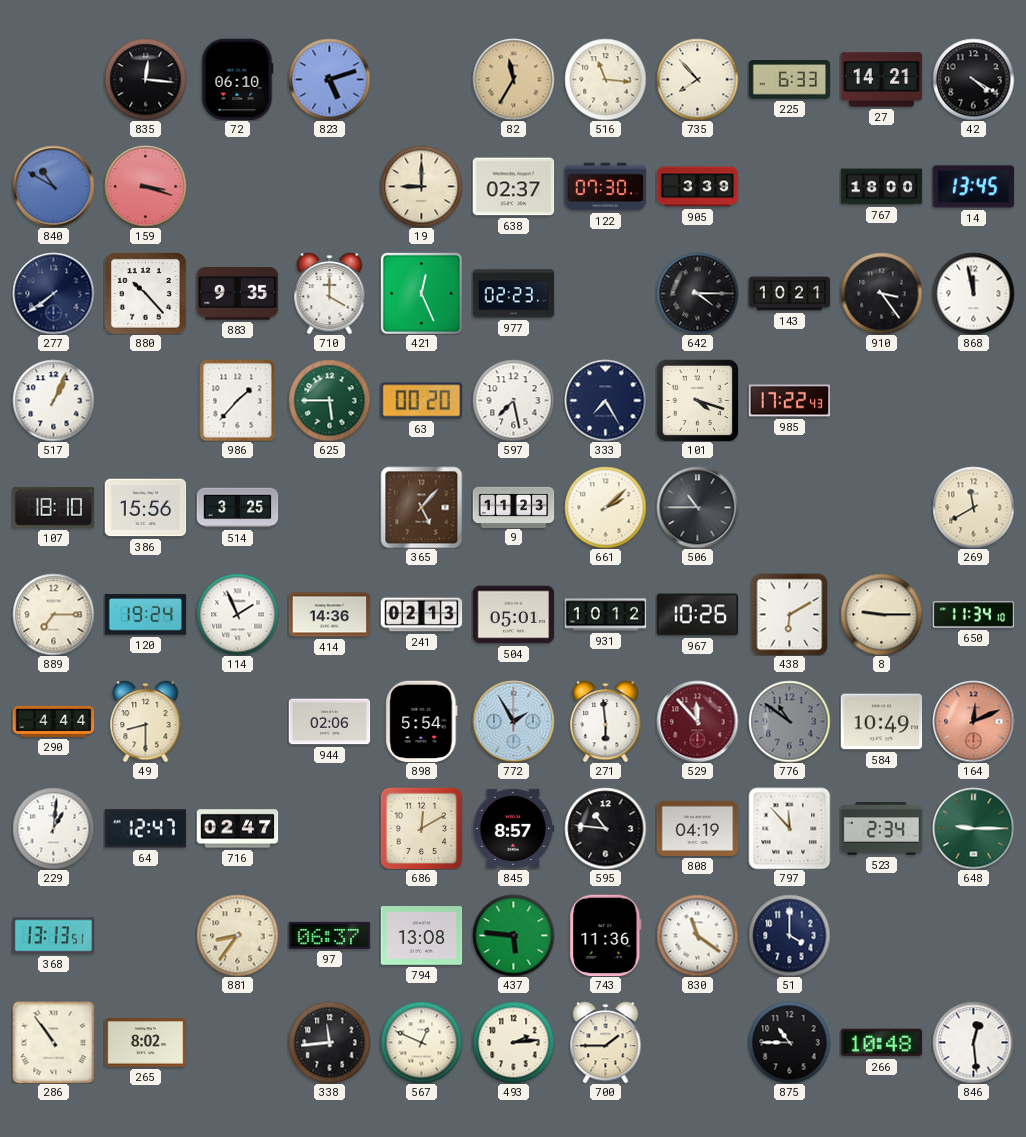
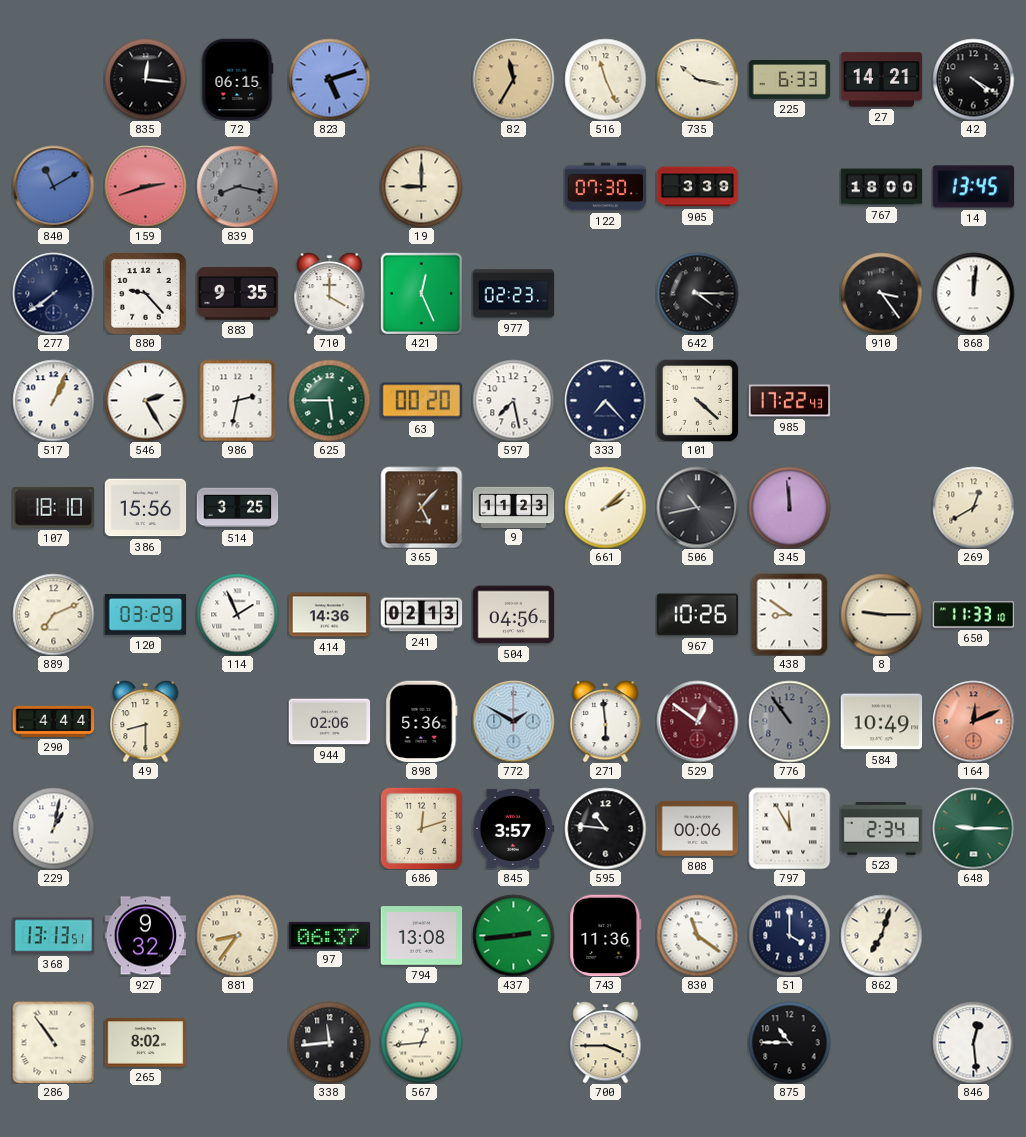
72: 06:10 -> 06:15 (237, 79)
516: 11:16 -> 11:26 (605, 79)
735: 7:53 -> 10:17 (697, 79)
840: 10:50 -> 11:10 (53, 186)
159: 3:18 -> 2:42 (145, 186)
839: none -> 8:17 (237, 186)
638: 02:37 -> none (513, 187)
880: 10:23 -> 9:23 (146, 294)
143: 10:21 -> none (789, 294)
868: 11:58 -> 12:01 (973, 293)
546: none -> 2:25 (145, 400)
986: 1:37 -> 2:32 (238, 400)
333: 7:25 -> 7:23 (605, 400)
101: 4:18 -> 4:22 (697, 400)
506: 10:45 -> 10:43 (697, 507)
345: none -> 11:59 (789, 507)
269: 11:40 -> 12:40 (973, 507)
889: 7:15 -> 7:11 (53, 614)
120: 19:24 -> 03:29 (145, 615)
504: 05:01 -> 04:56 (513, 615)
931: 10:12 -> none (605, 615)
438: 6:10 -> 8:51 (790, 614)
650: 11:34 -> 11:33 (973, 615)
898: 5:54 -> 5:36 (422, 721)
772: 1:55 -> 1:50 (513, 721)
529: 11:53 -> 12:51 (697, 721)
776: 10:51 -> 10:54 (789, 721)
229: 1:01 -> 1:02 (53, 828)
64: 12:47 -> none (145, 829)
716: 02:47 -> none (237, 829)
686: 12:10 -> 12:12 (421, 828)
845: 8:57 -> 3:57 (513, 828)
808: 04:19 -> 00:06 (697, 828)
797: 11:53 -> 11:55 (789, 828)
927: none -> 9:32 (145, 936)
437: 5:46 -> 2:44 (513, 935)
862: none -> 7:03 (881, 935)
567: 12:49 -> 12:44 (421, 1042)
493: 2:14 -> none (513, 1042)
700: 1:45 -> 3:45 (606, 1043)
266: 10:48 -> none (881, 1043)
